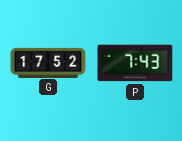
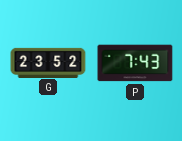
G: 17:52 -> 23:52 (48, 62)
